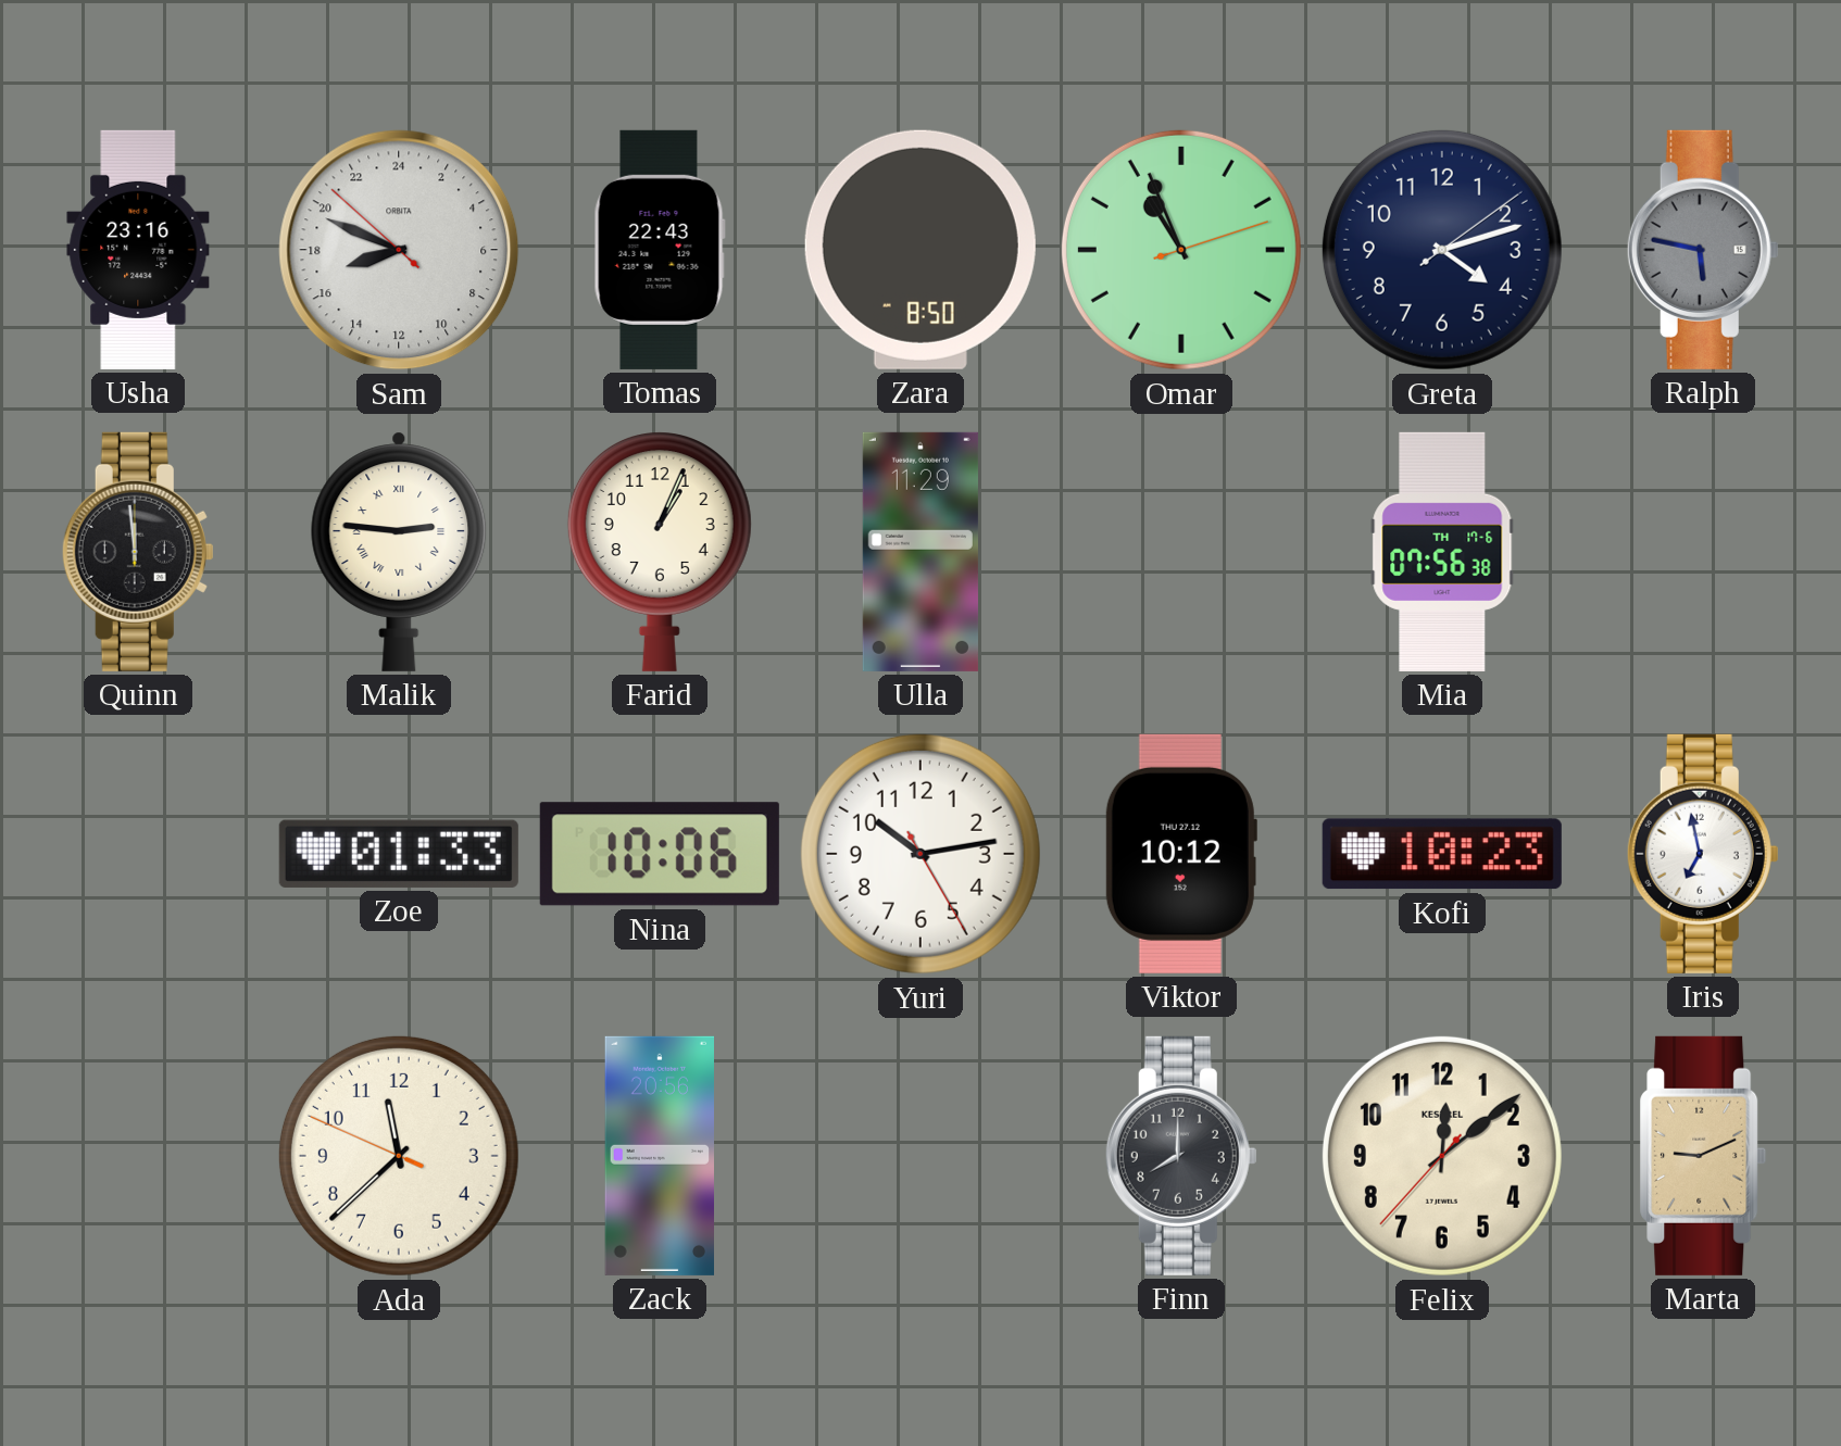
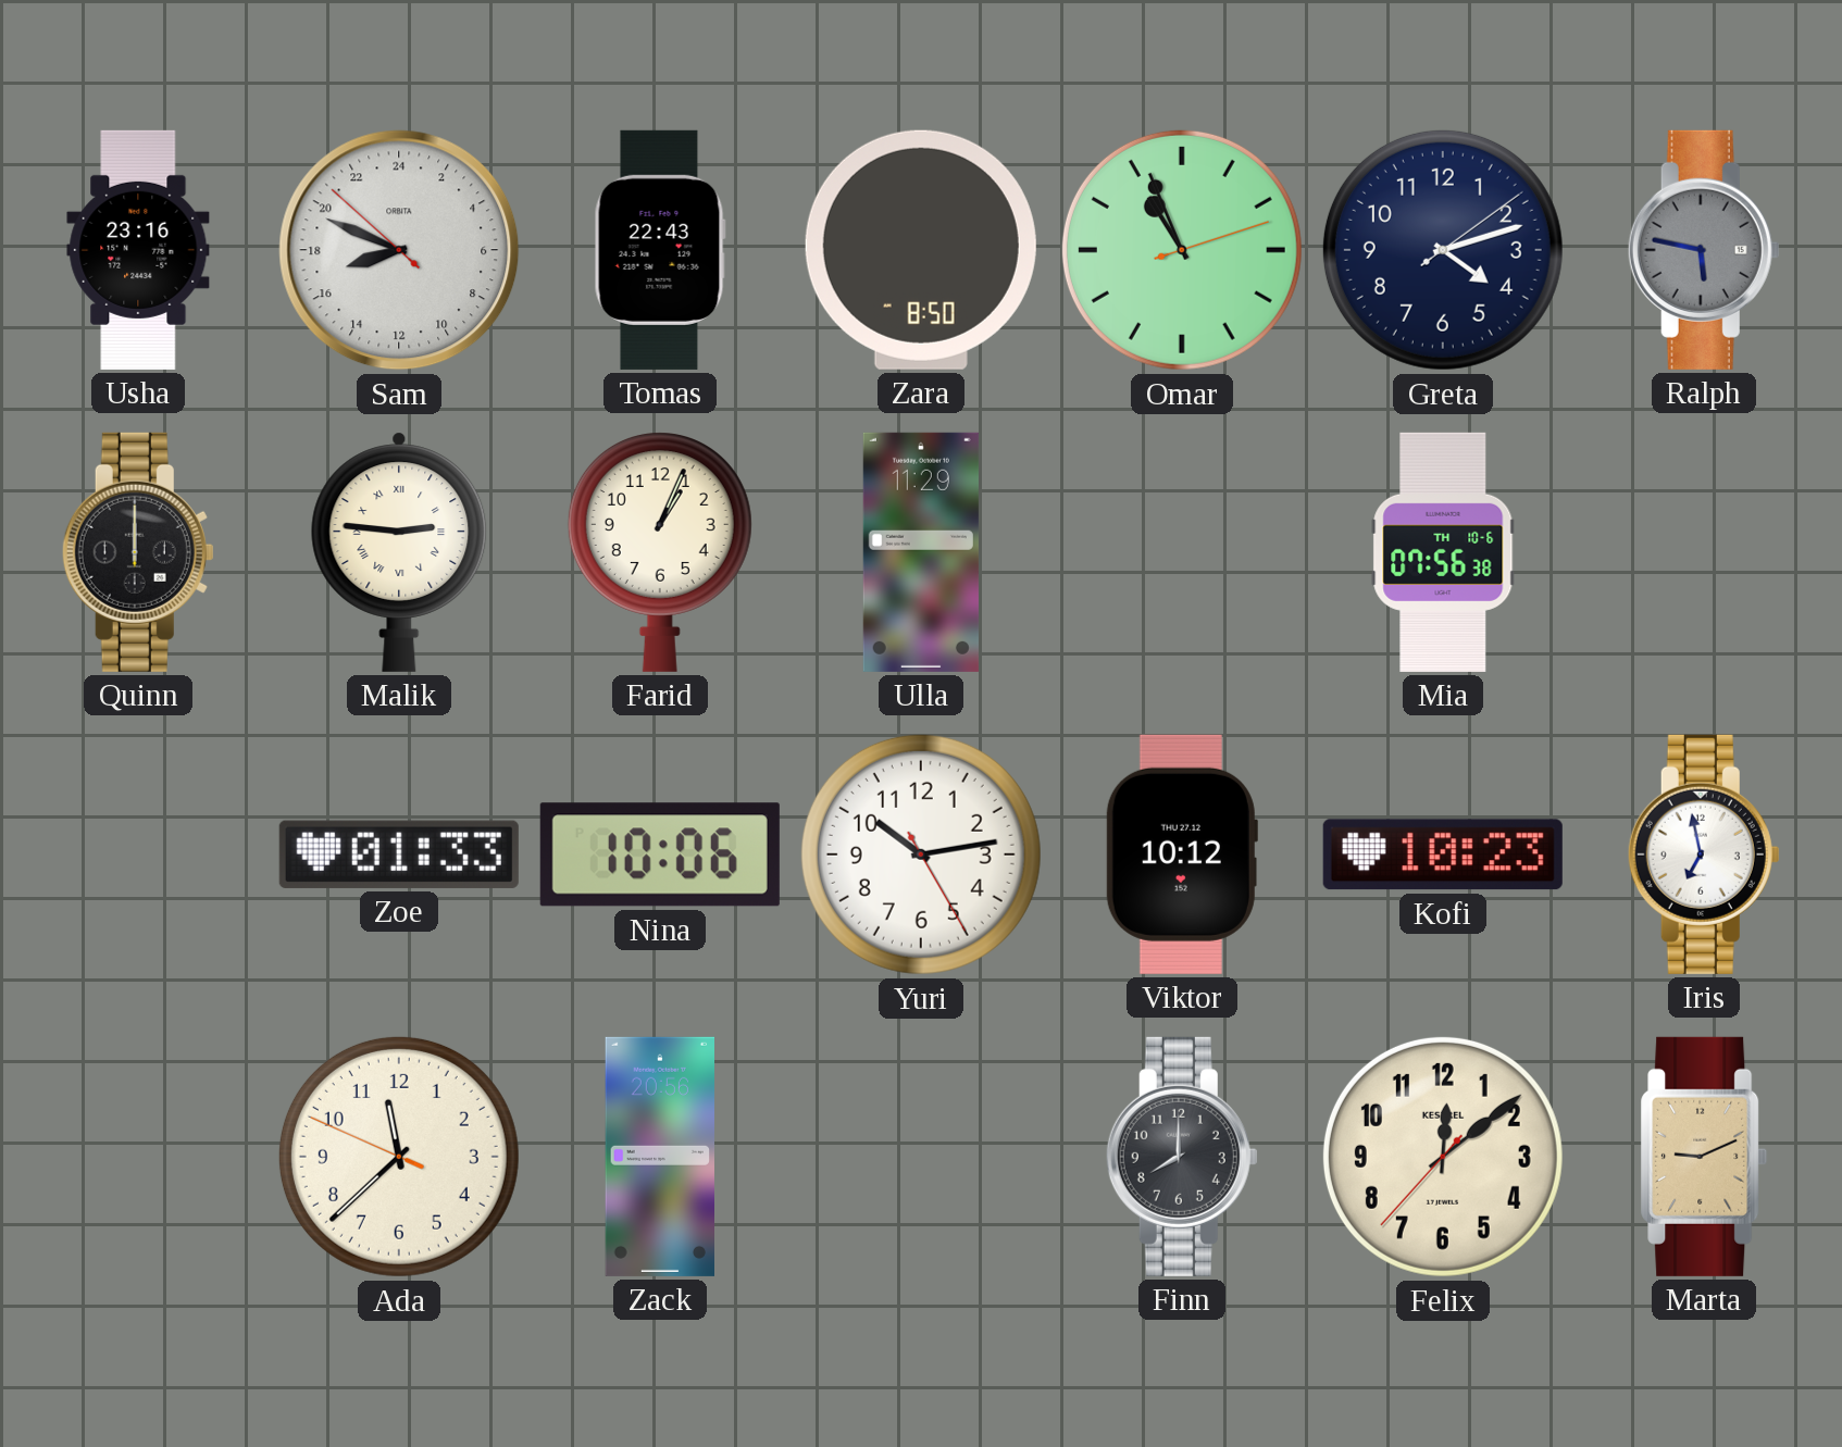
Quinn: 11:59 -> 12:00 (138, 552)
Mia date: TH 17-6 -> TH 10-6 (1443, 552)
